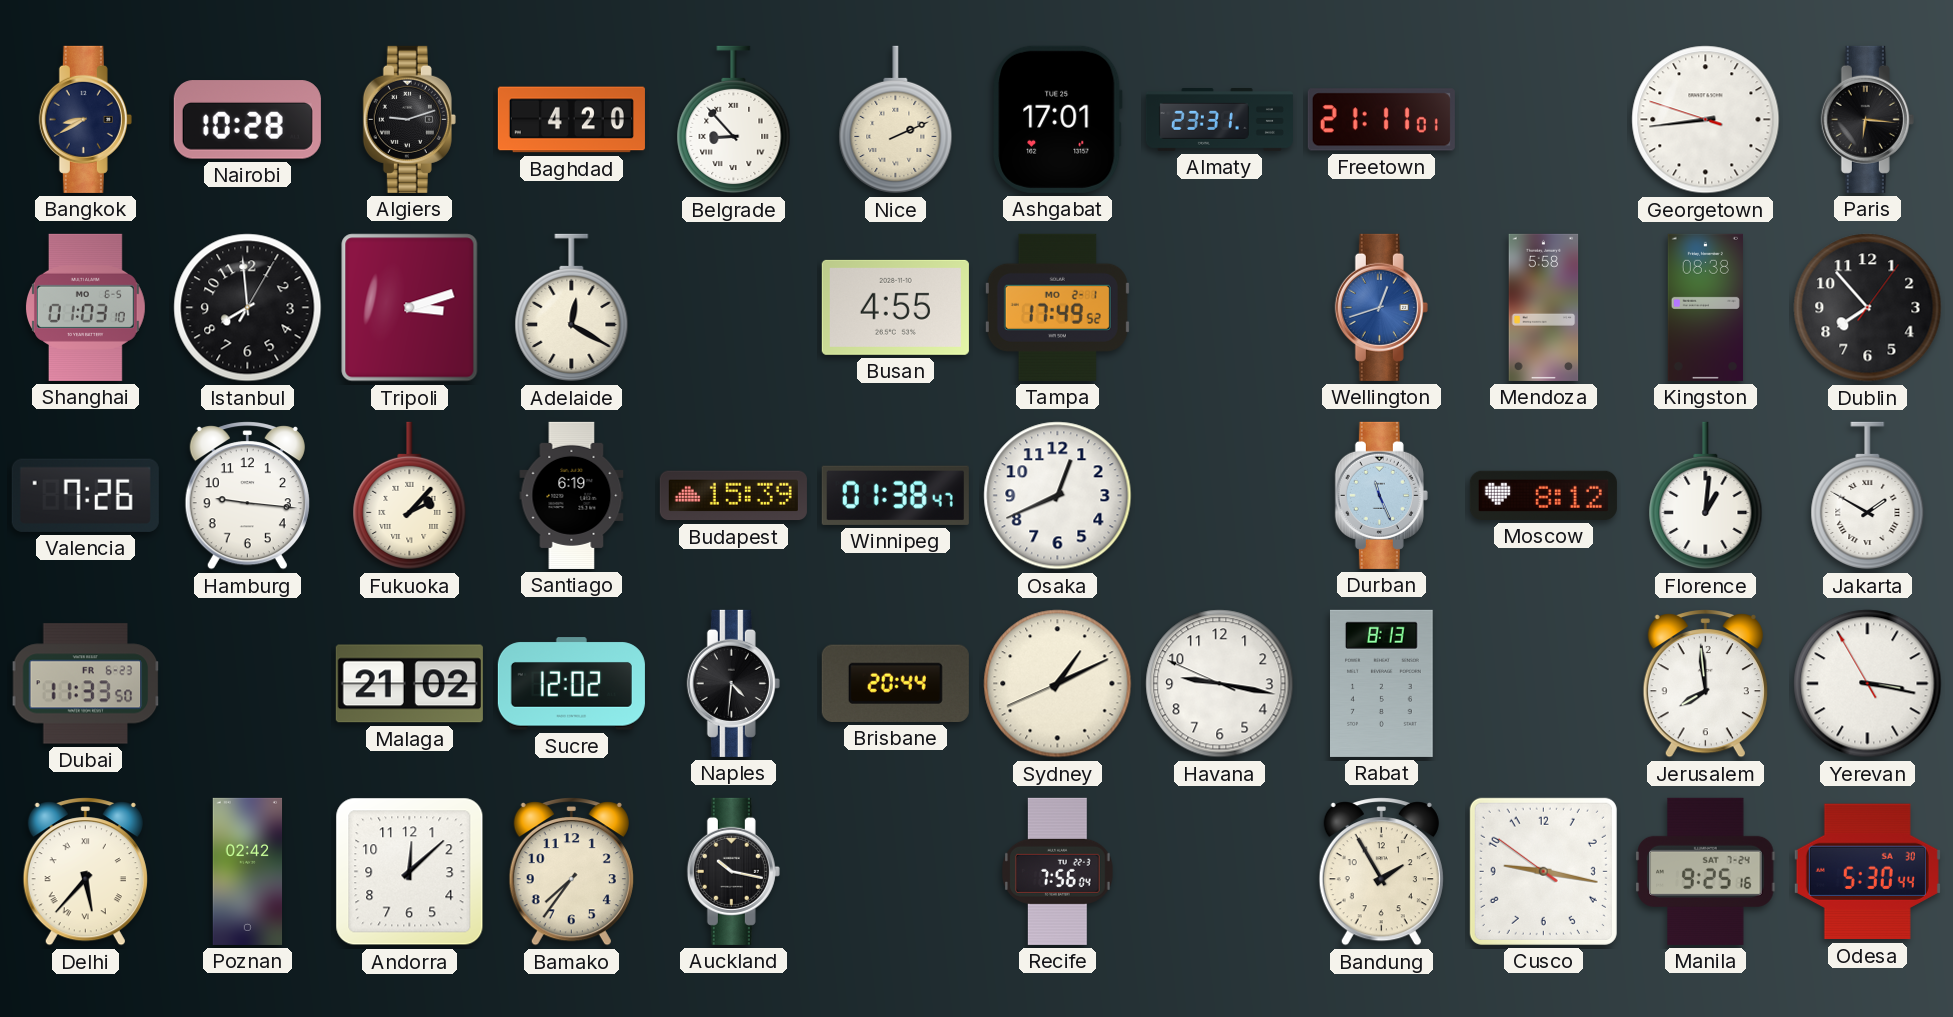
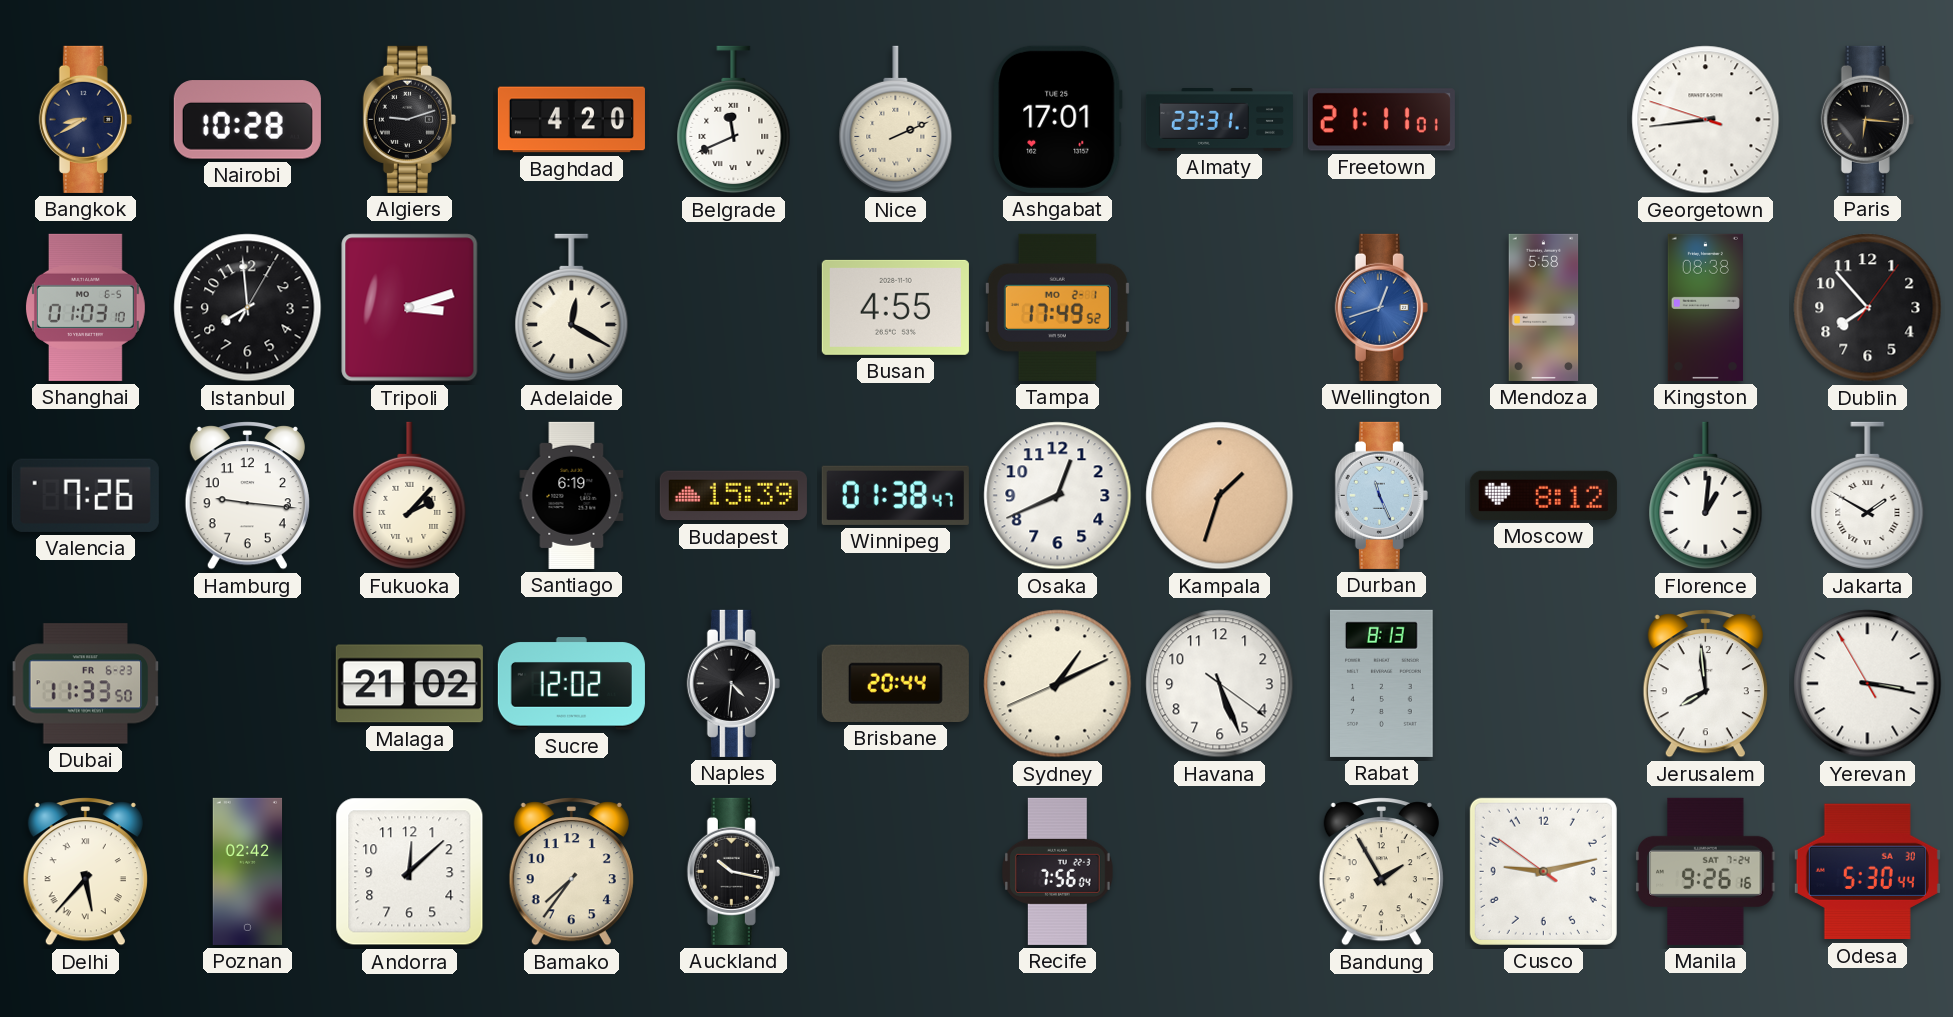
Belgrade: 8:53 -> 11:41 (734, 120)
Kampala: none -> 1:33 (1220, 496)
Havana: 9:16 -> 5:26 (1220, 684)
Cusco: 9:16 -> 9:12 (1543, 871)
Manila: 9:25 -> 9:26 (1706, 871)
